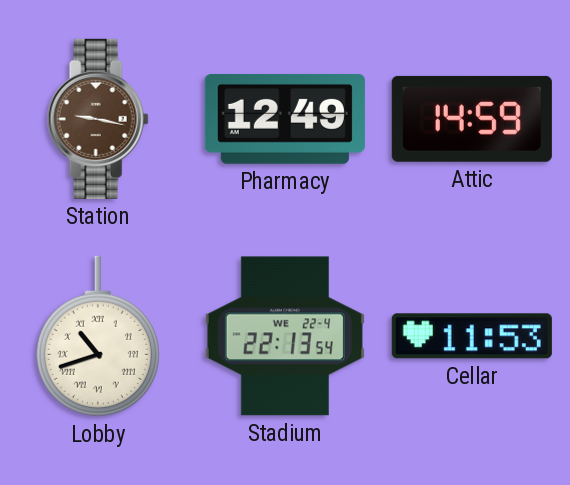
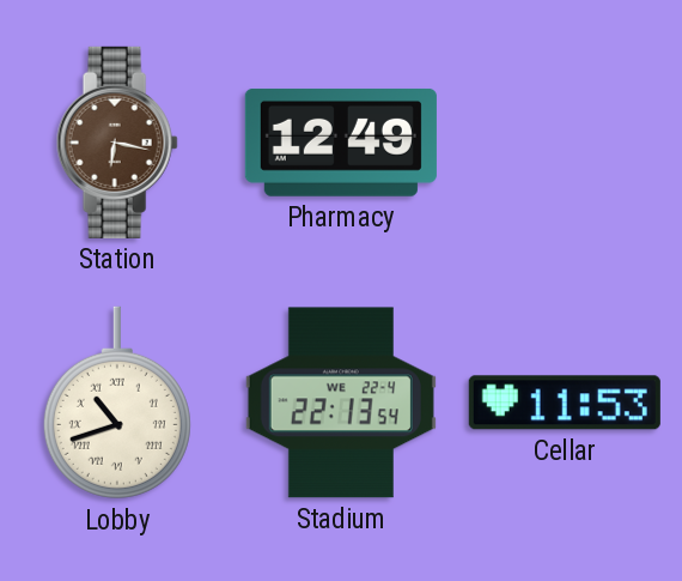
Station: 9:17 -> 6:17 (117, 143)
Attic: 14:59 -> none (472, 119)
